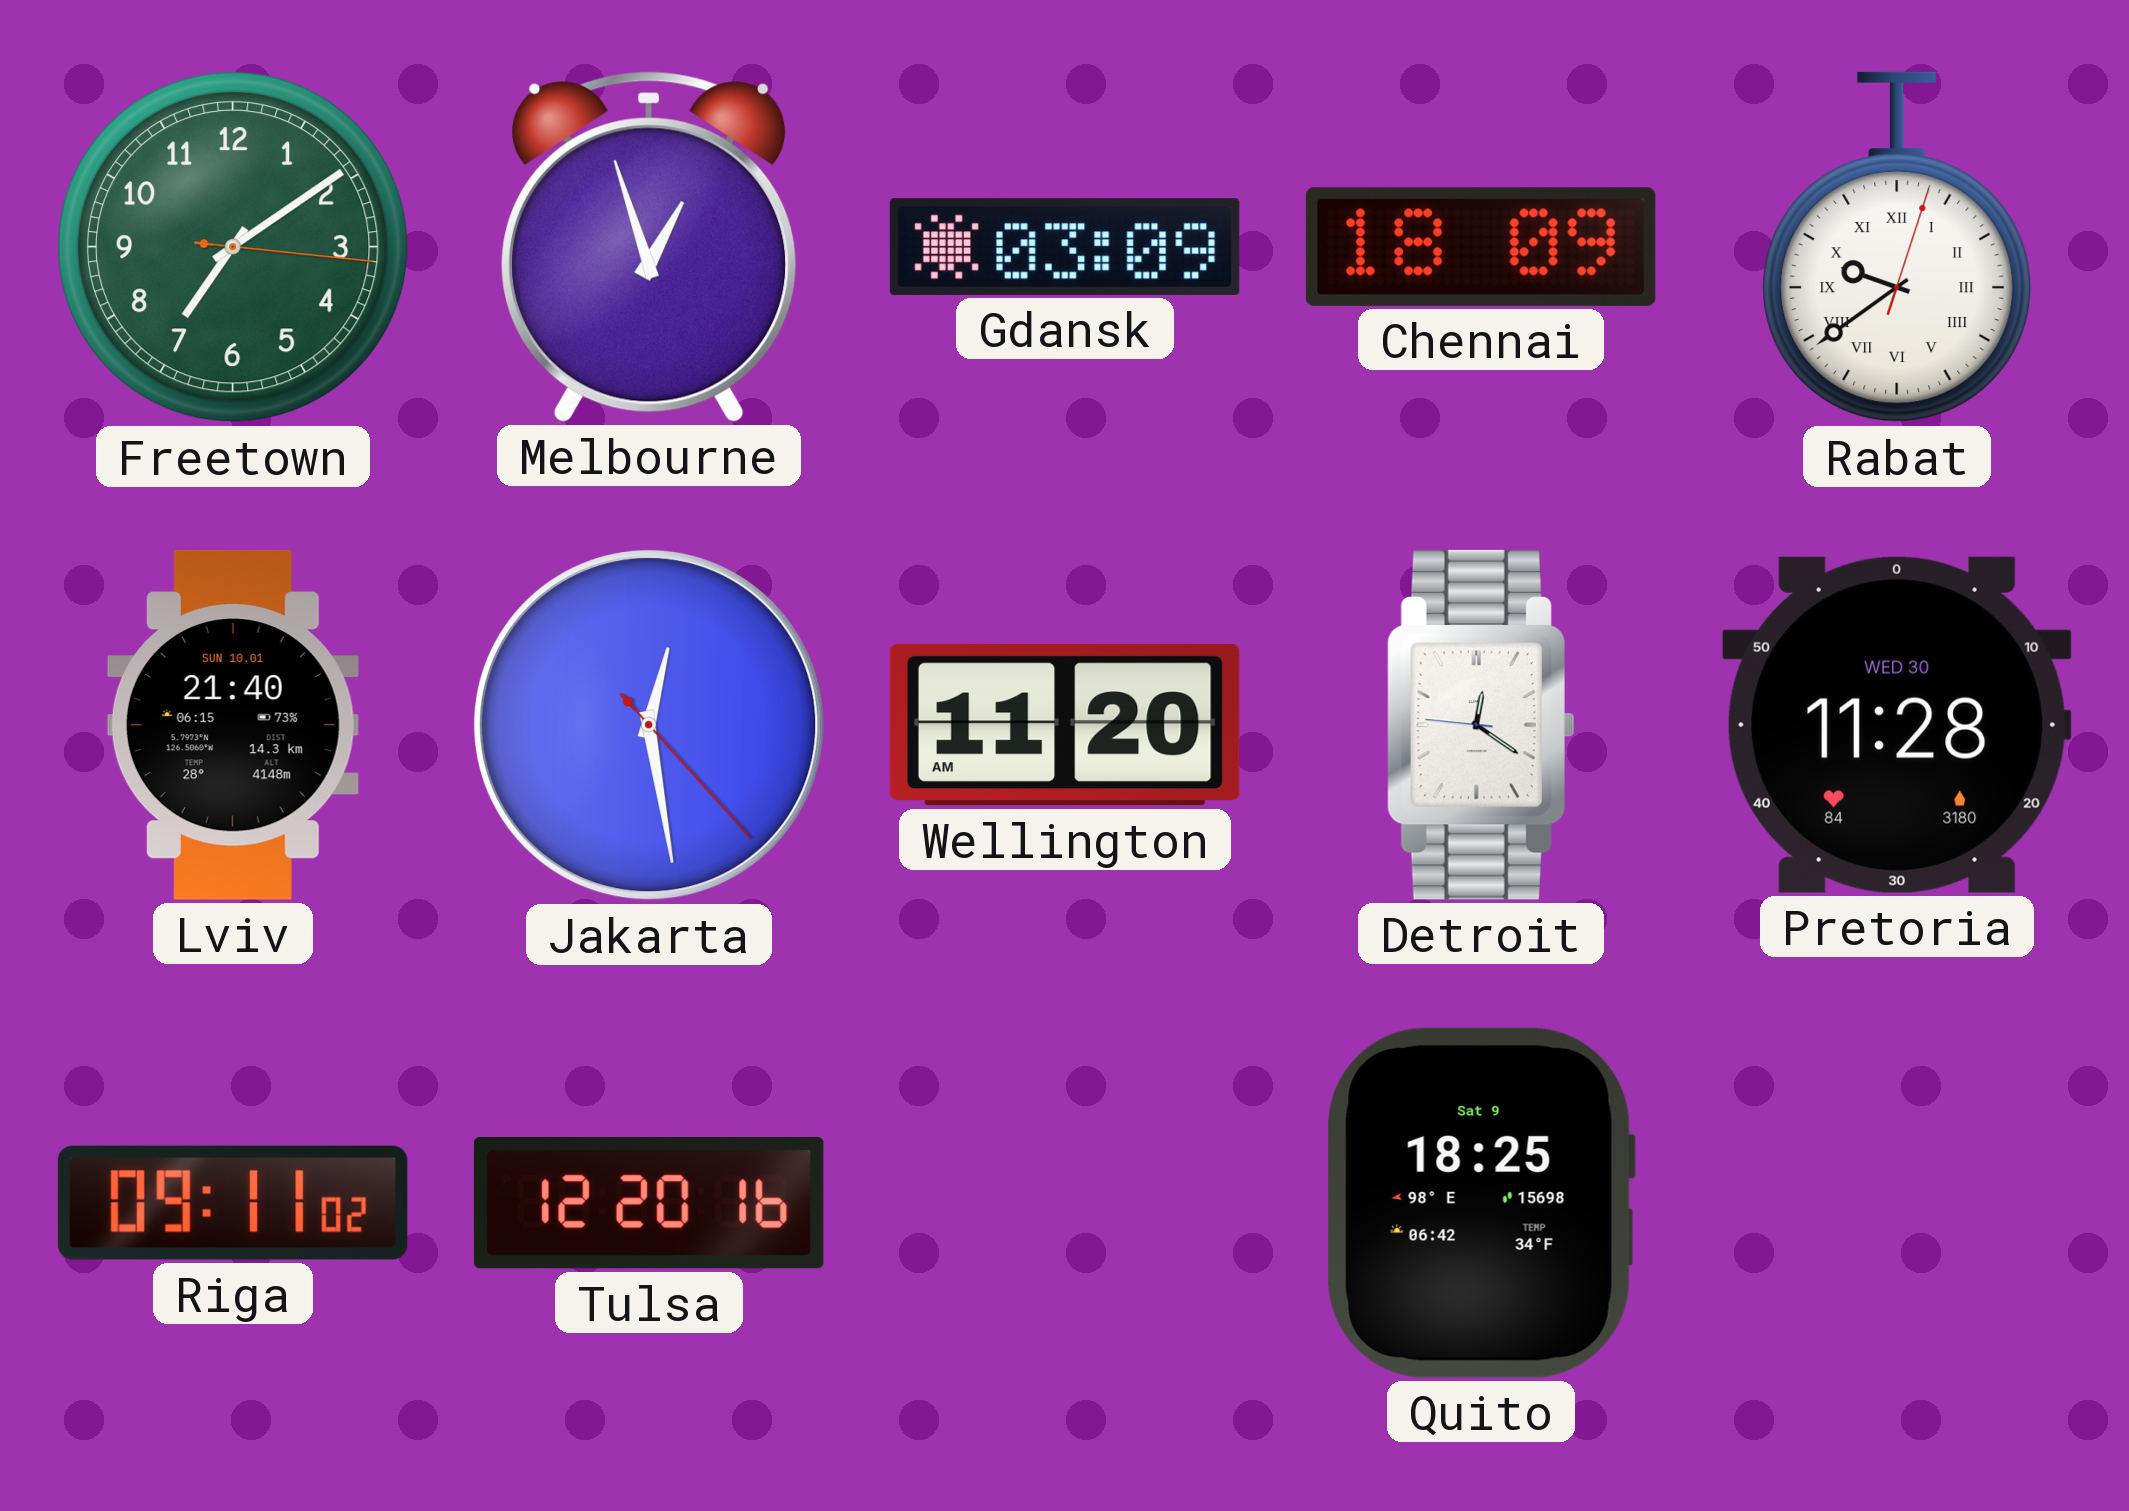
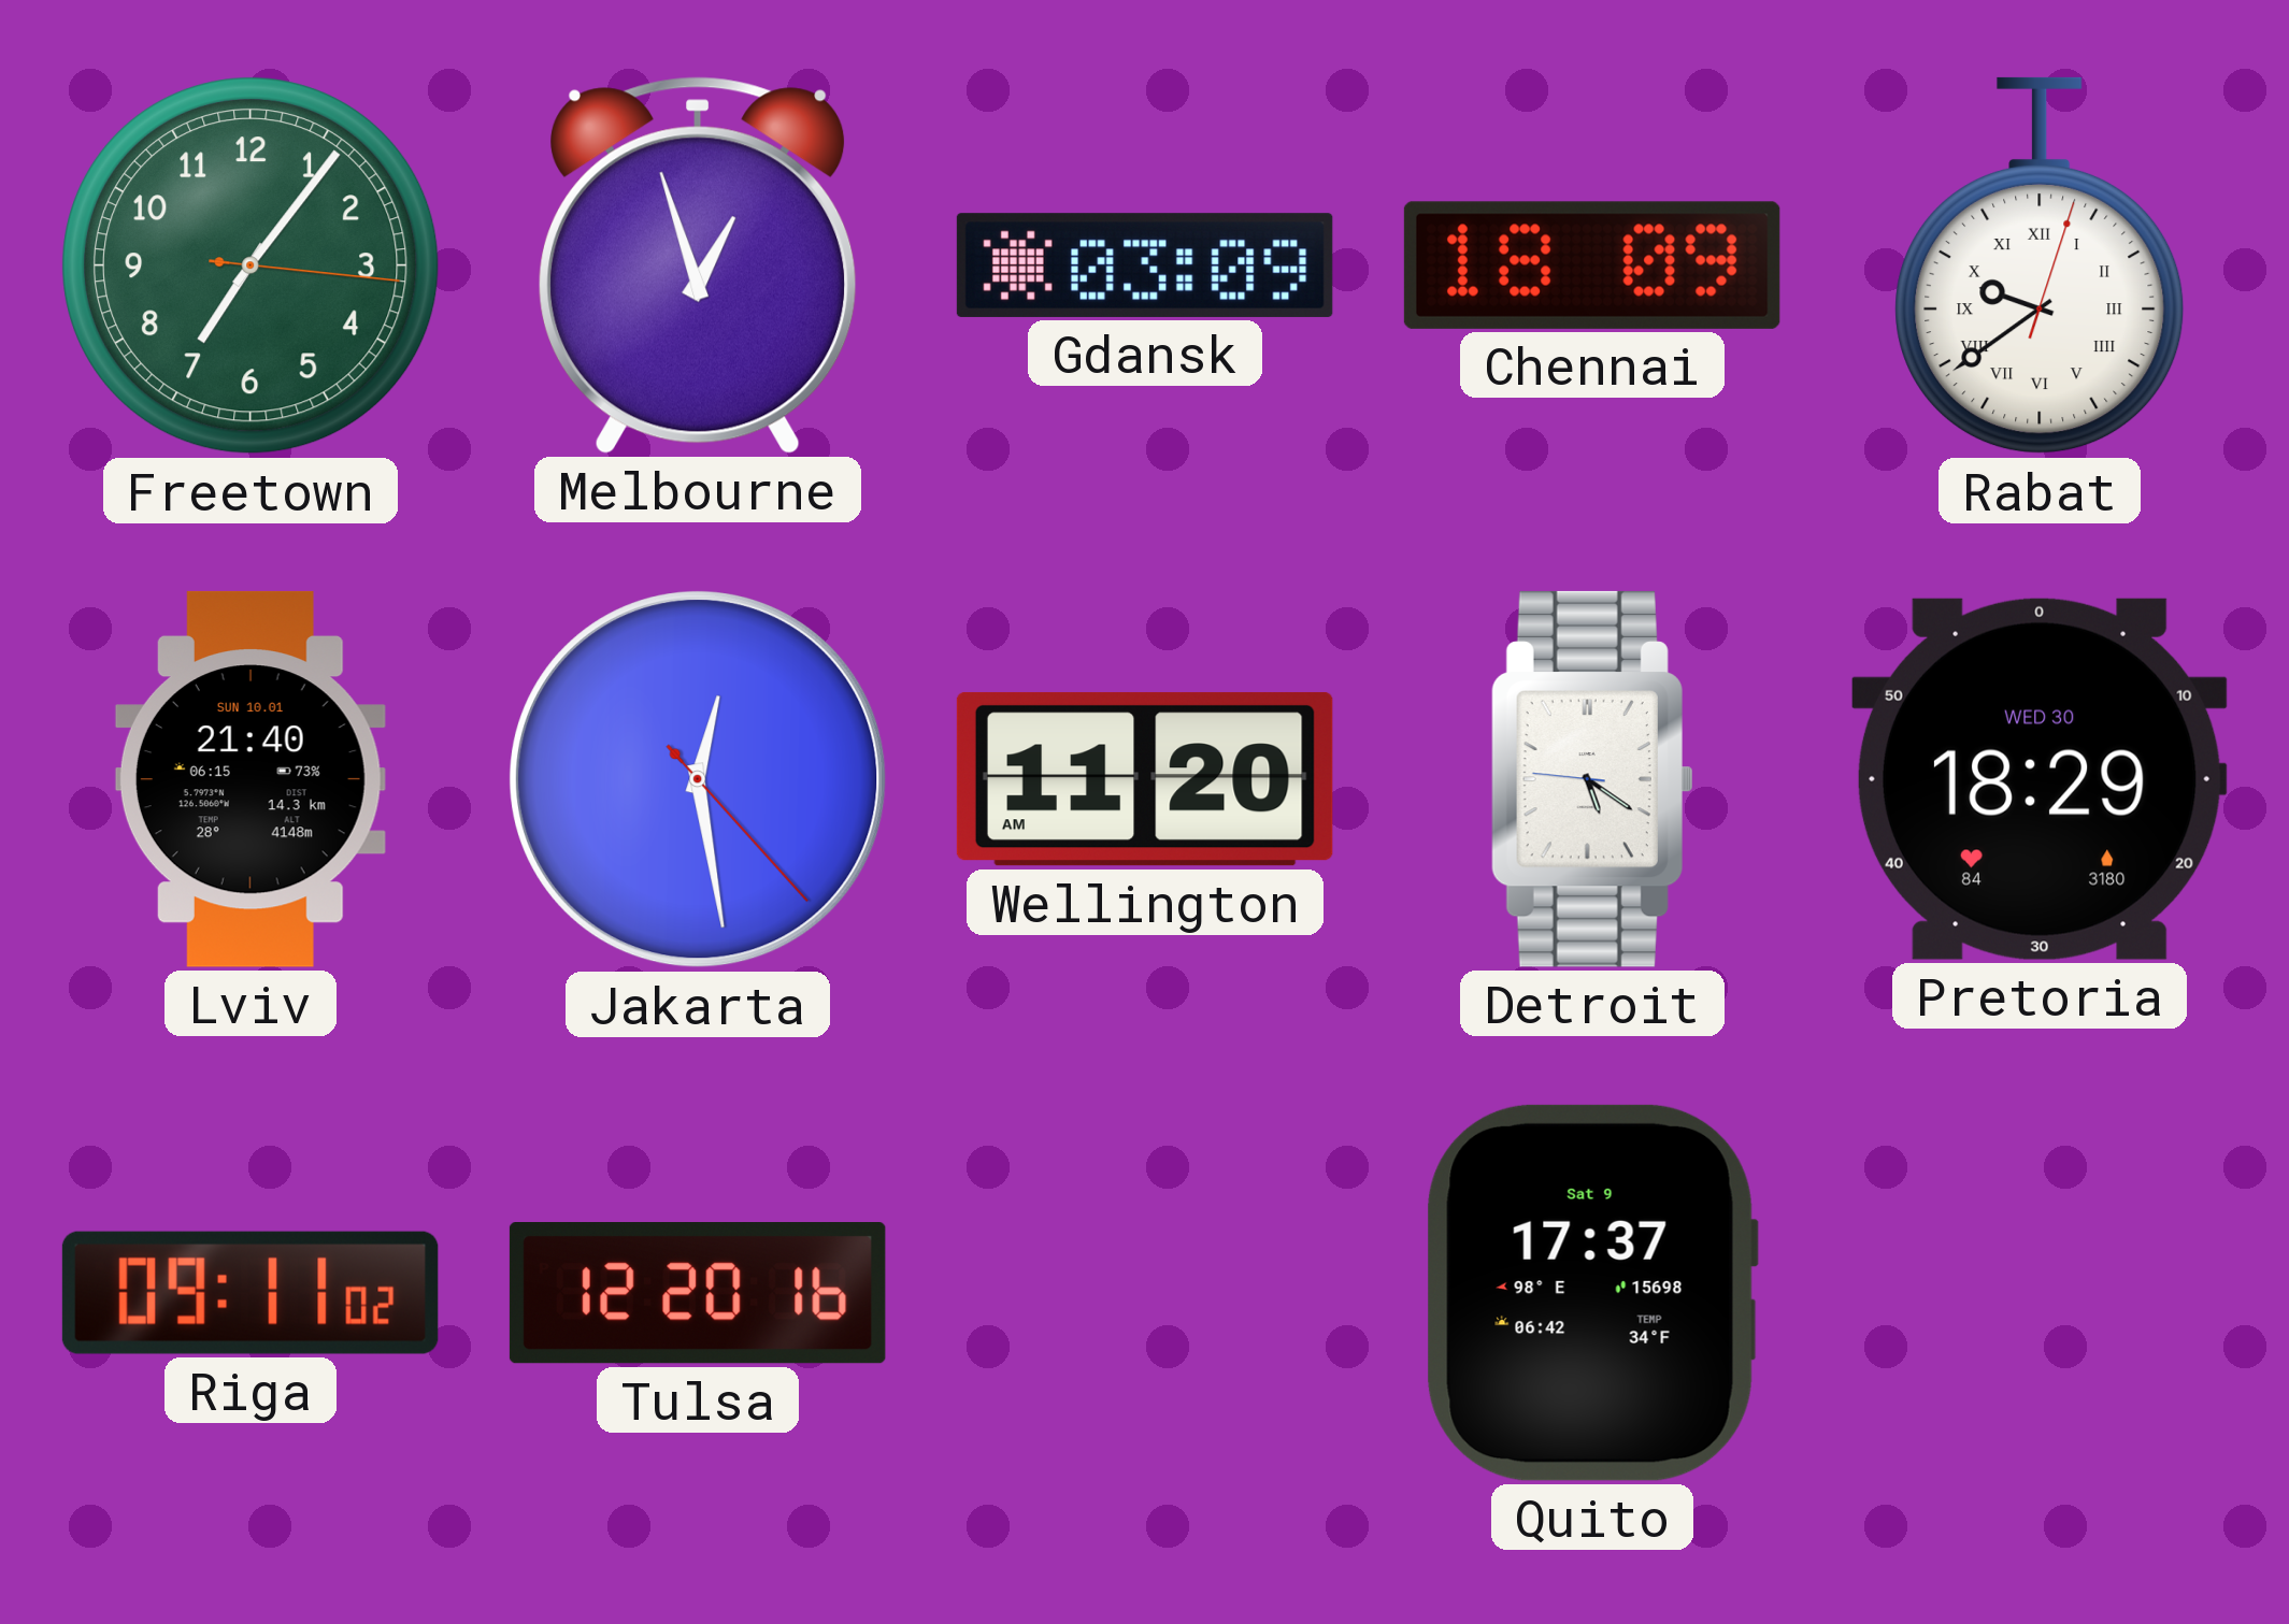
Freetown: 7:09 -> 7:06 (251, 265)
Detroit: 12:20 -> 5:20 (1591, 779)
Pretoria: 11:28 -> 18:29 (2040, 779)
Quito: 18:25 -> 17:37 (1592, 1293)
